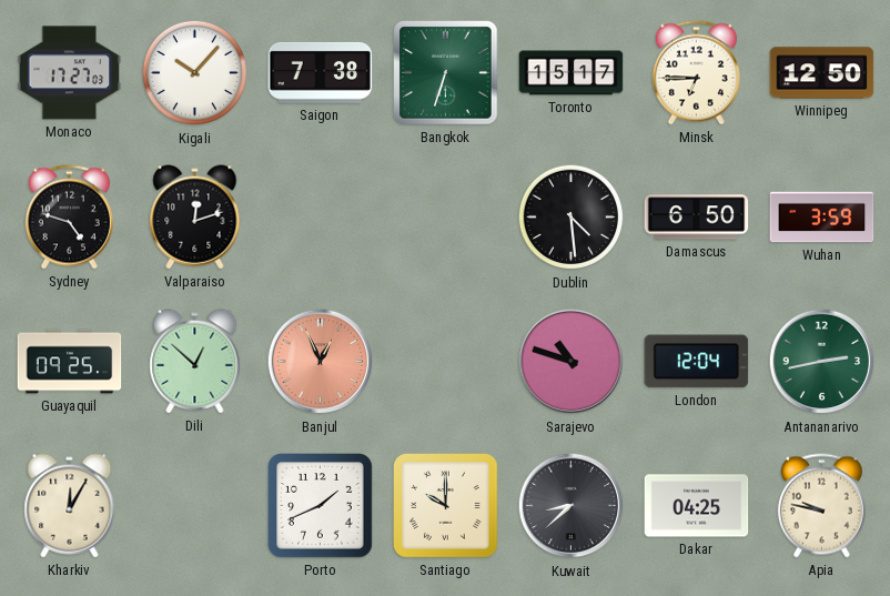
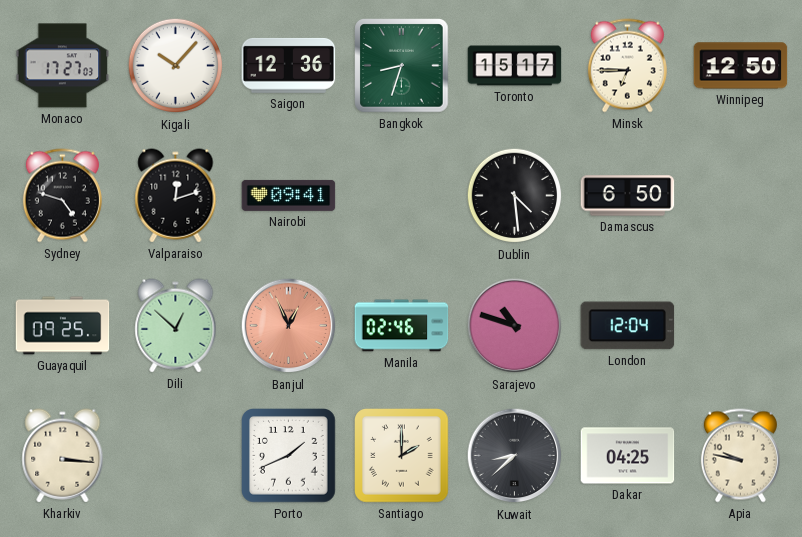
Saigon: 7:38 -> 12:36 (289, 65)
Bangkok: 6:33 -> 8:33 (402, 66)
Nairobi: none -> 09:41 (289, 195)
Wuhan: 3:59 -> none (822, 218)
Manila: none -> 02:46 (402, 326)
Antananarivo: 2:43 -> none (822, 362)
Kharkiv: 12:05 -> 3:16 (63, 456)
Santiago: 10:00 -> 2:00 (402, 456)
